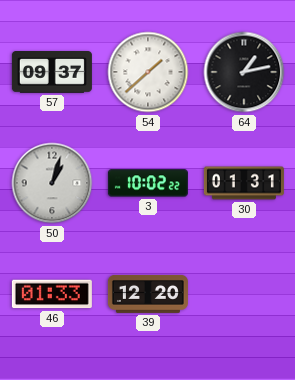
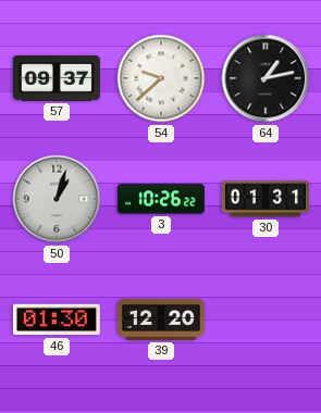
54: 1:38 -> 9:38 (161, 78)
3: 10:02 -> 10:26 (161, 199)
46: 01:33 -> 01:30 (57, 320)
